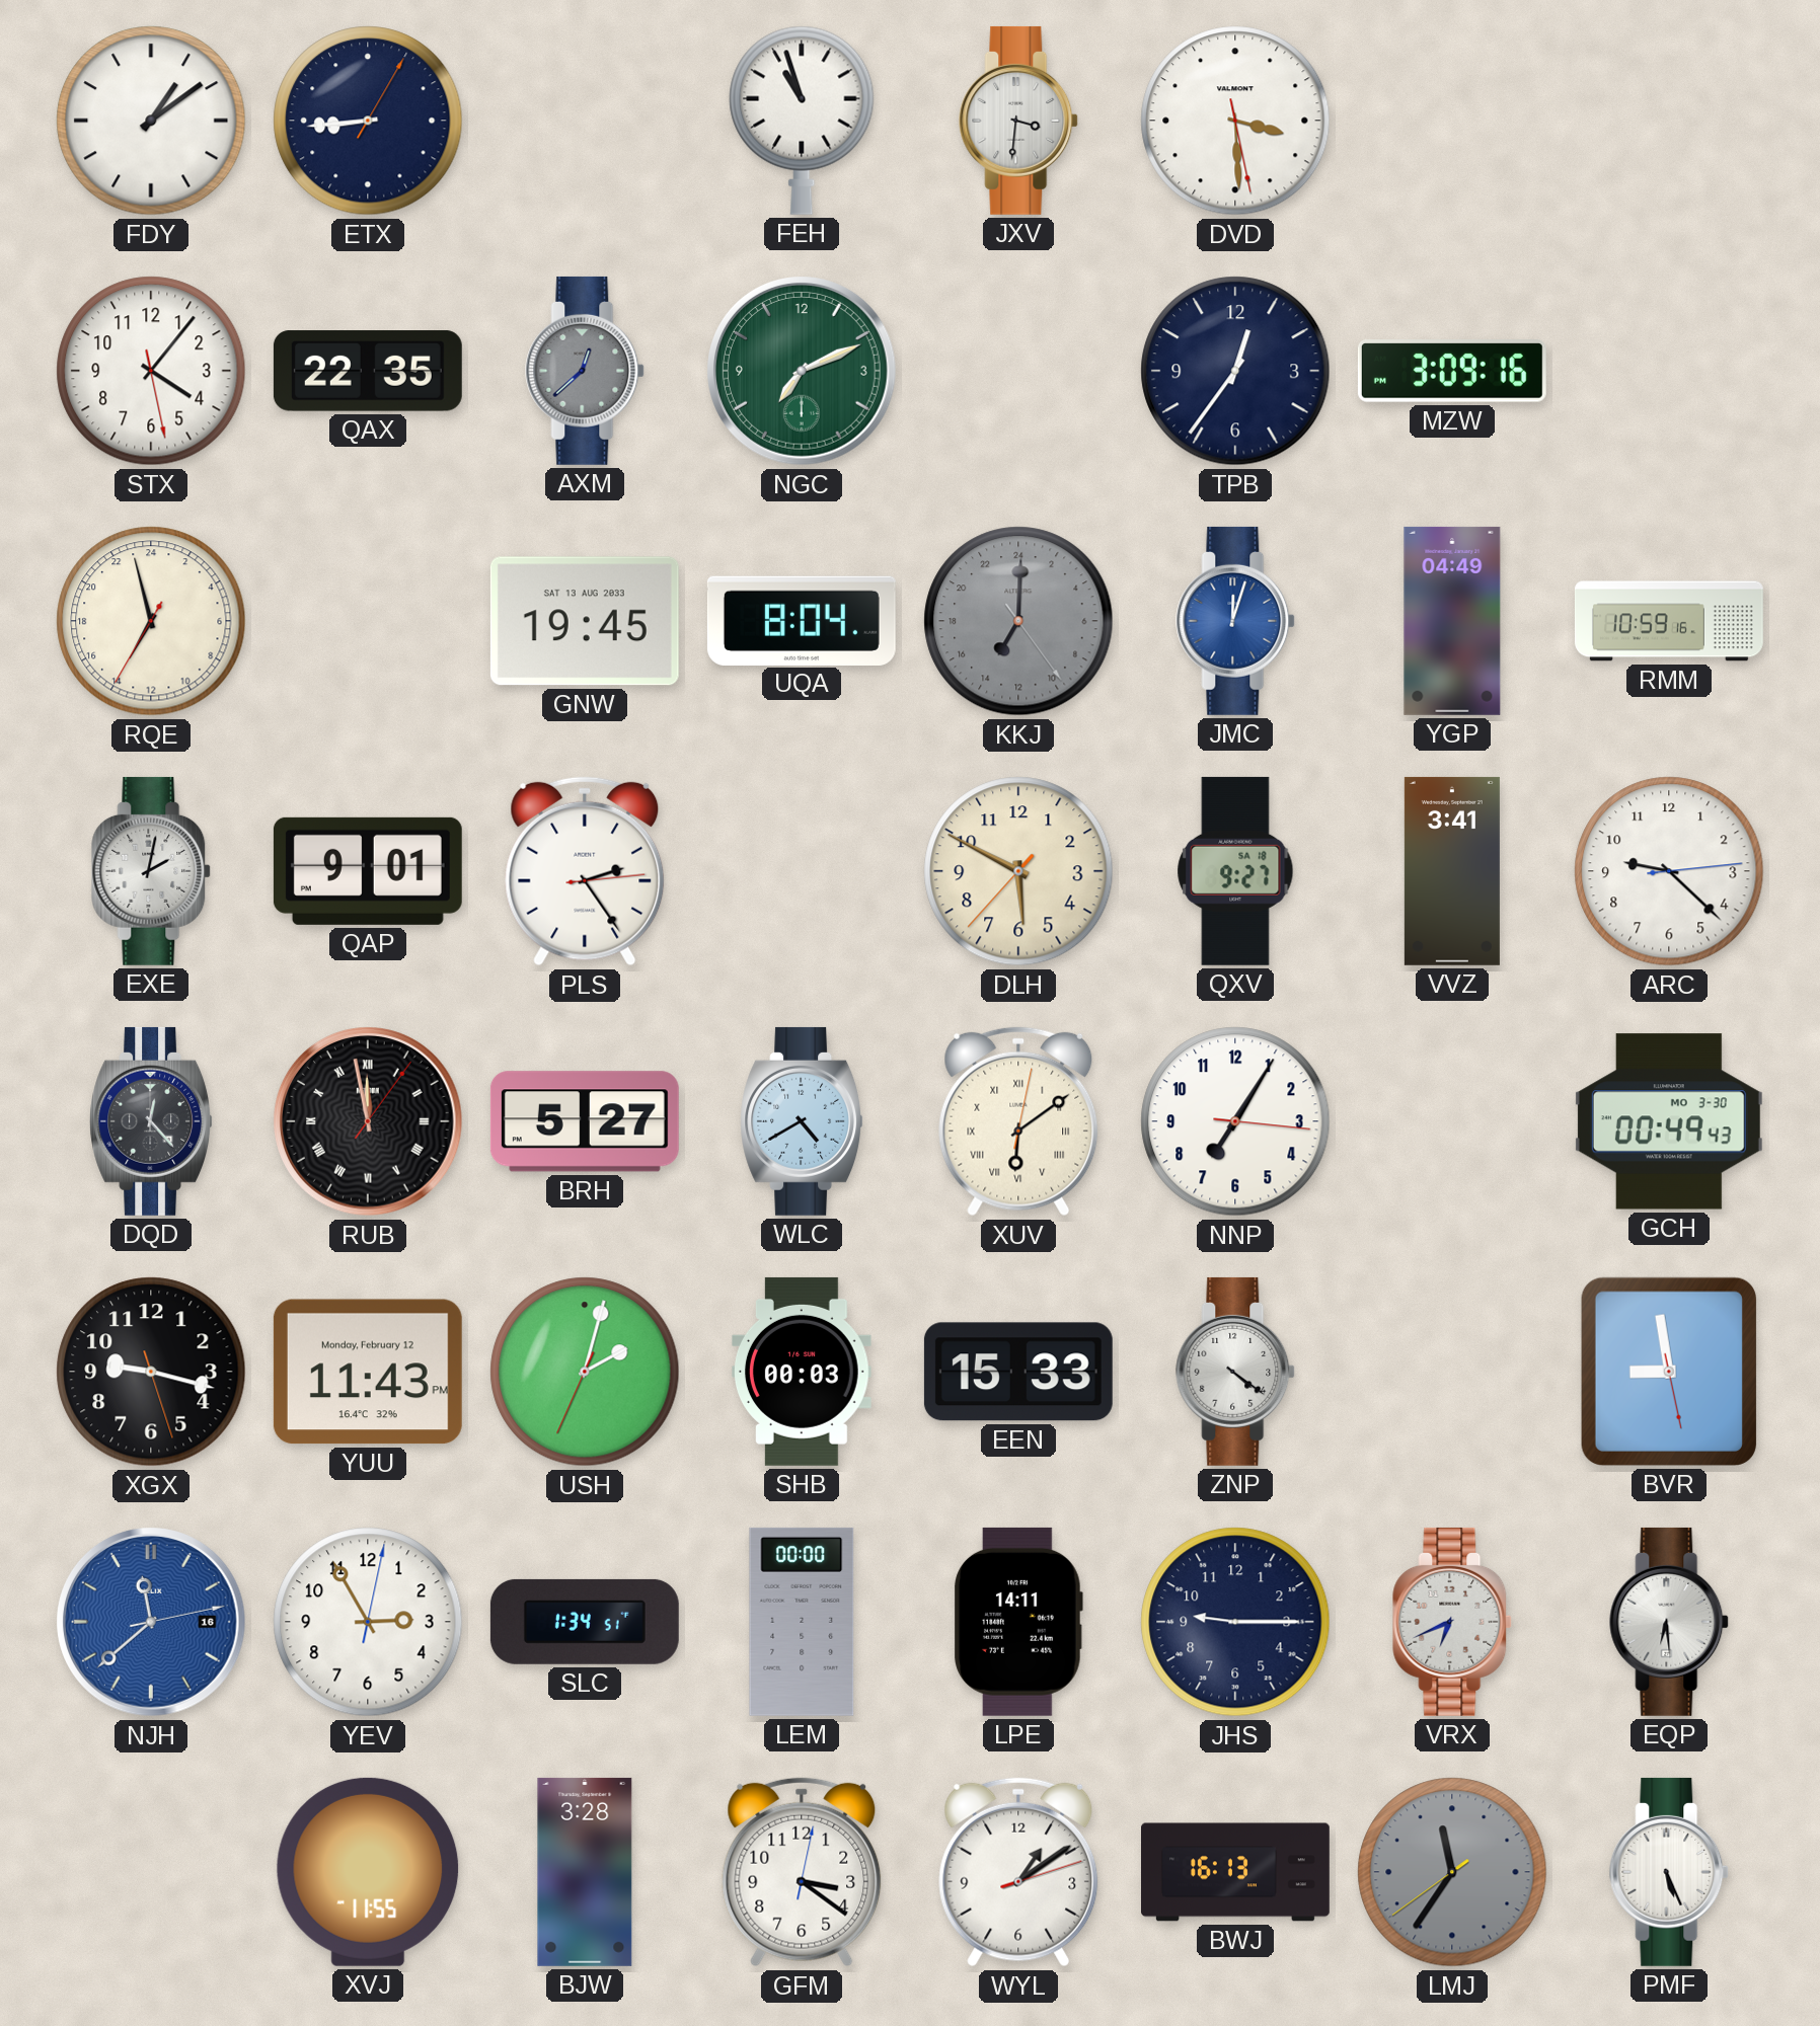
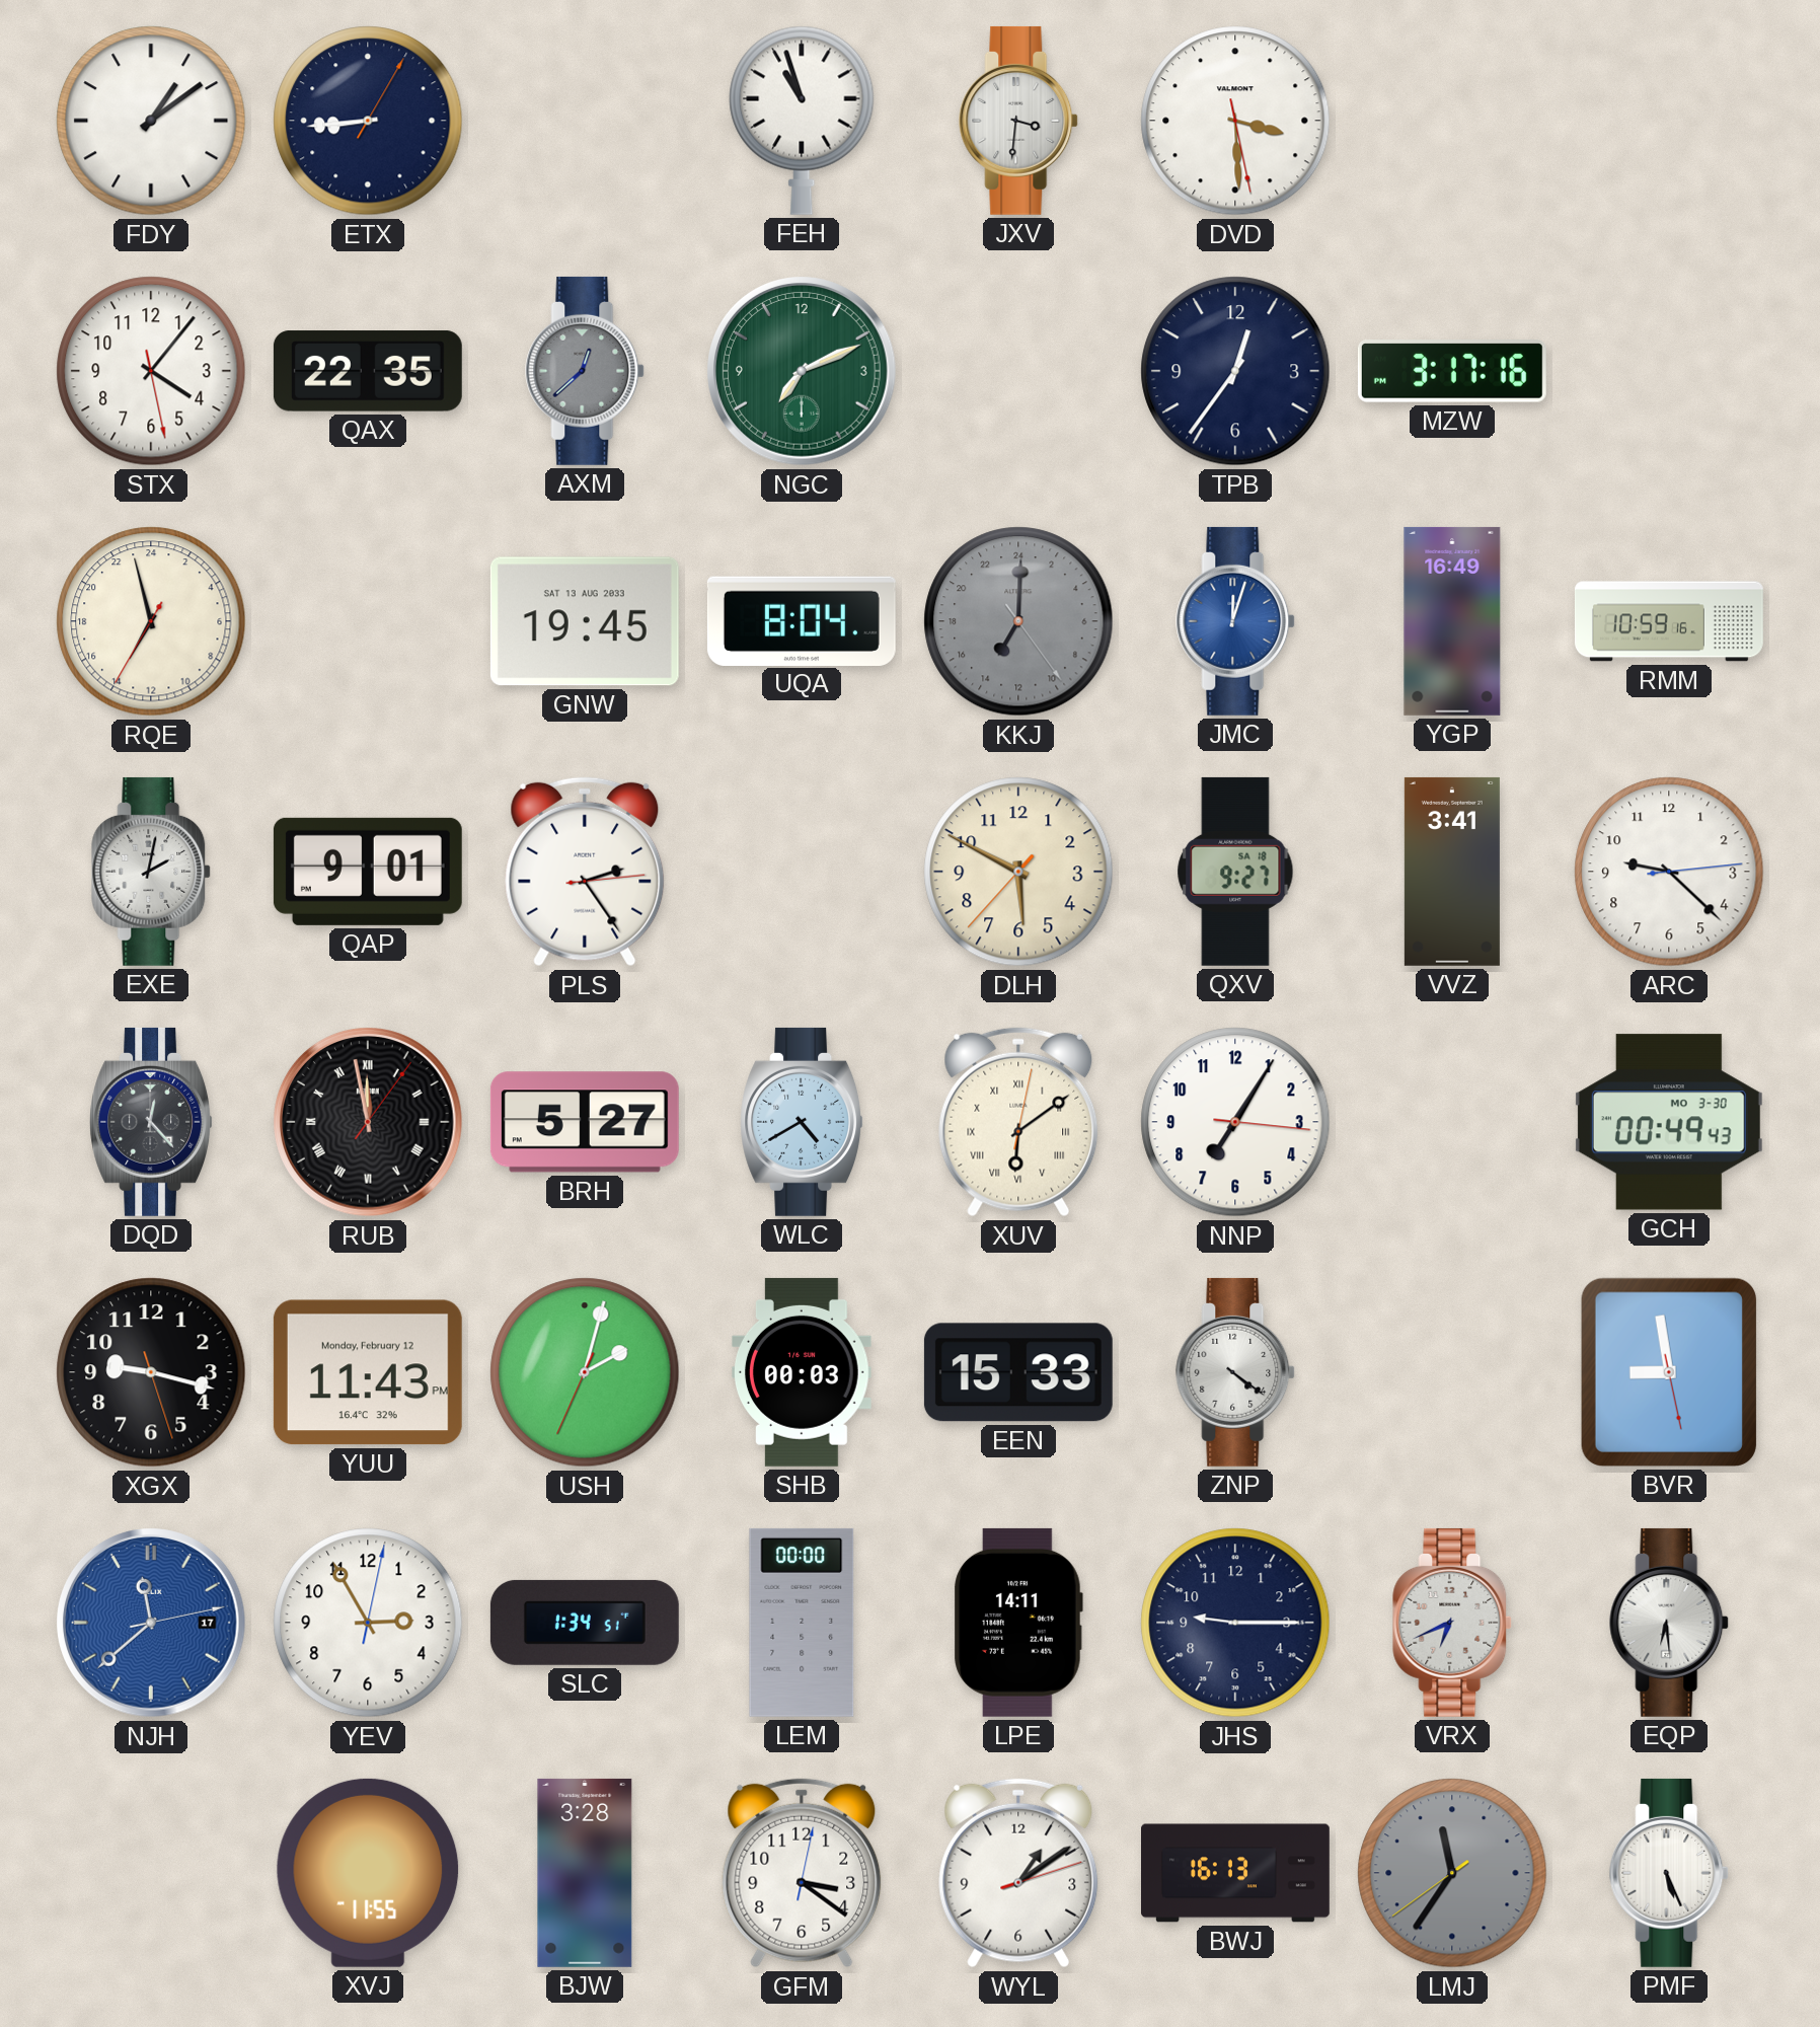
MZW: 3:09 -> 3:17 (1452, 371)
YGP: 04:49 -> 16:49 (1452, 621)
NJH date: 16 -> 17 (151, 1623)
